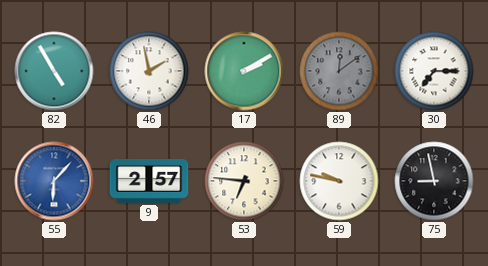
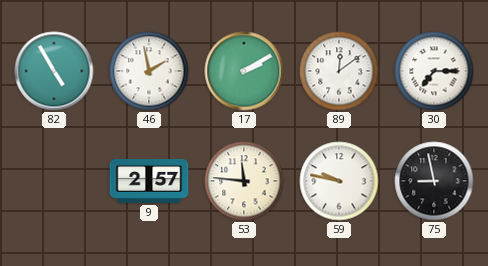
89 dial: grey -> white (339, 71)
55: 6:07 -> none (54, 181)
53: 6:46 -> 11:46 (244, 181)
